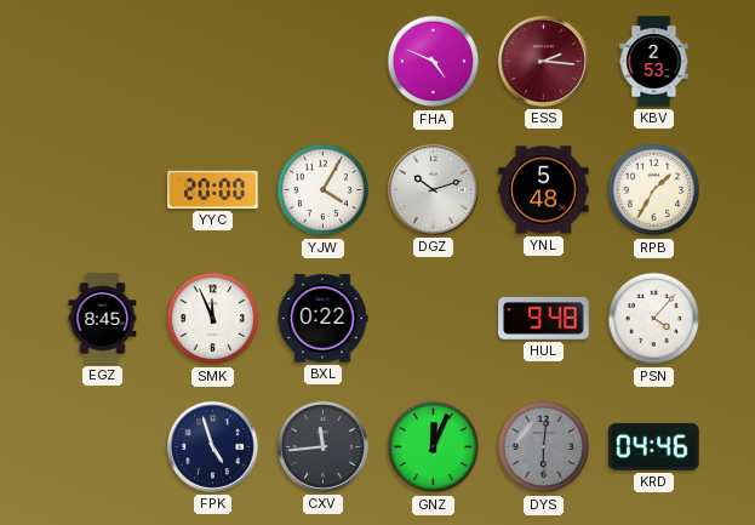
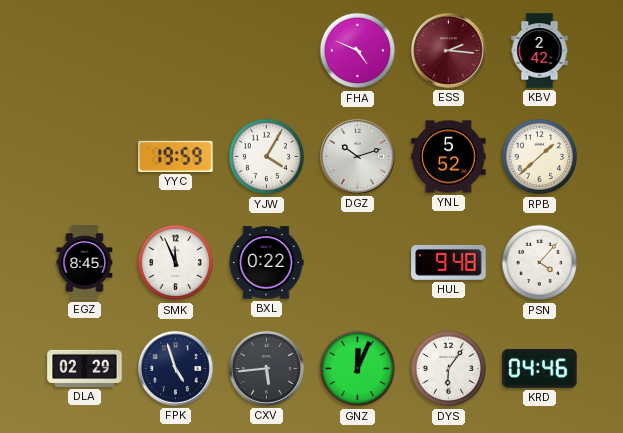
KBV: 2:53 -> 2:42 (540, 51)
YYC: 20:00 -> 19:59 (176, 156)
YNL: 5:48 -> 5:52 (449, 157)
RPB: 1:35 -> 1:38 (540, 157)
DLA: none -> 02:29 (85, 368)
CXV: 11:44 -> 5:44 (266, 368)
DYS: 6:01 -> 6:06 (449, 369)
DYS dial: grey -> white (449, 369)
